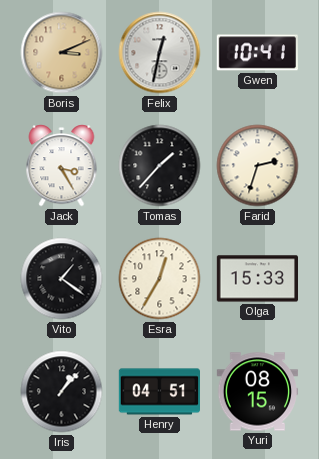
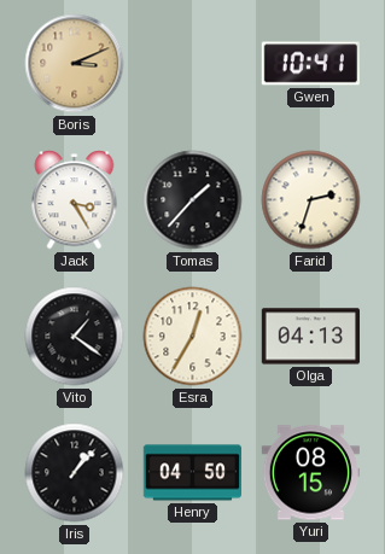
Felix: 12:32 -> none (160, 53)
Olga: 15:33 -> 04:13 (311, 337)
Henry: 04:51 -> 04:50 (193, 473)
